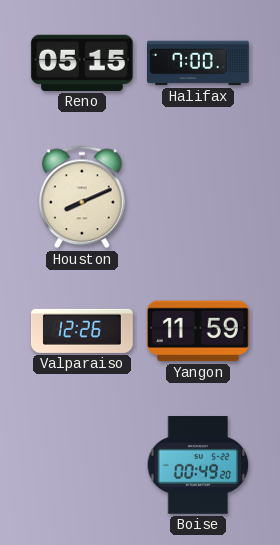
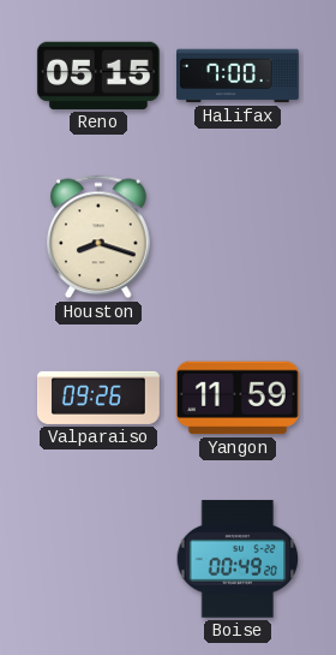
Houston: 8:11 -> 8:18 (98, 237)
Valparaiso: 12:26 -> 09:26 (98, 398)
